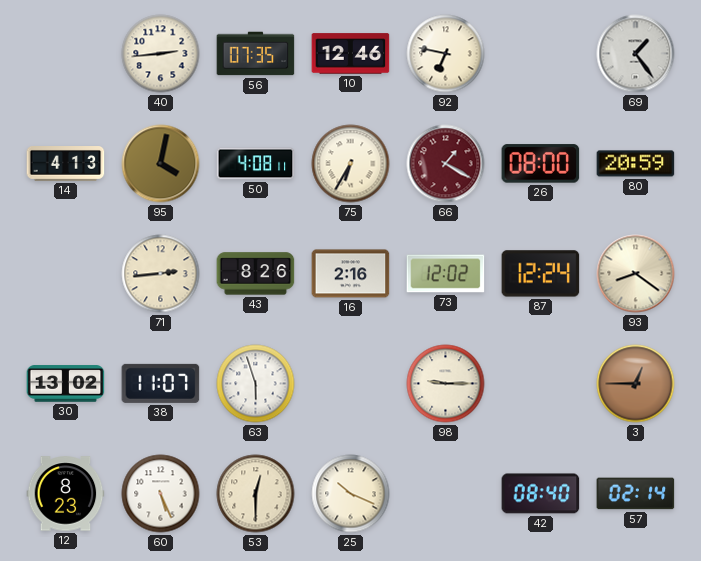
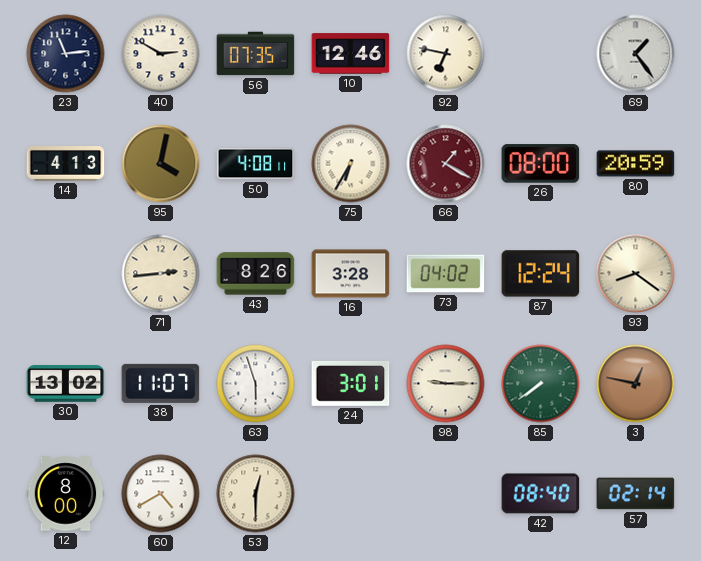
23: none -> 11:14 (66, 54)
40: 2:44 -> 2:50 (161, 54)
16: 2:16 -> 3:28 (351, 274)
73: 12:02 -> 04:02 (446, 274)
24: none -> 3:01 (351, 383)
85: none -> 7:39 (541, 384)
3: 12:45 -> 12:47 (636, 384)
12: 8:23 -> 8:00 (66, 494)
60: 5:26 -> 4:40 (161, 494)
25: 10:19 -> none (351, 494)
